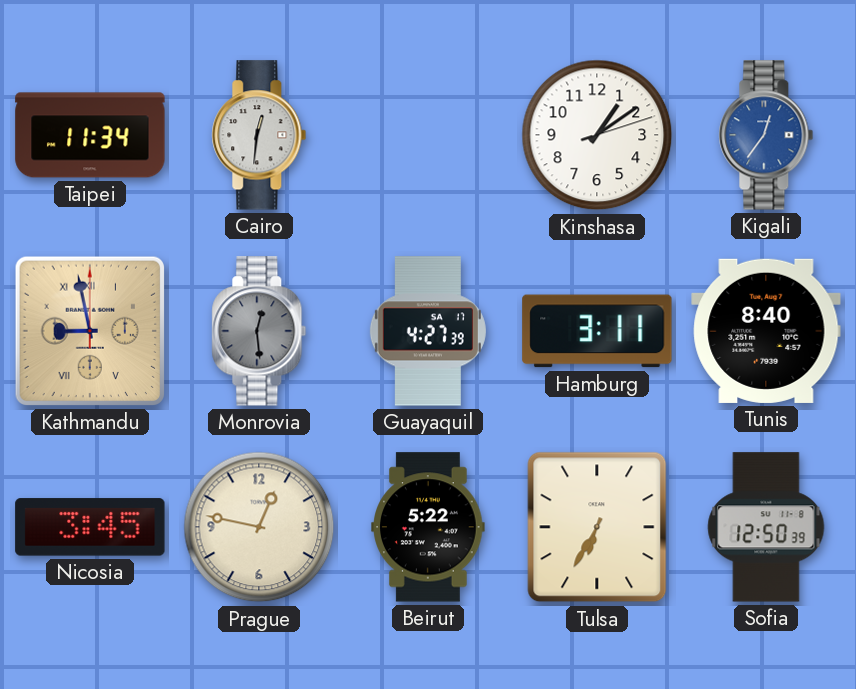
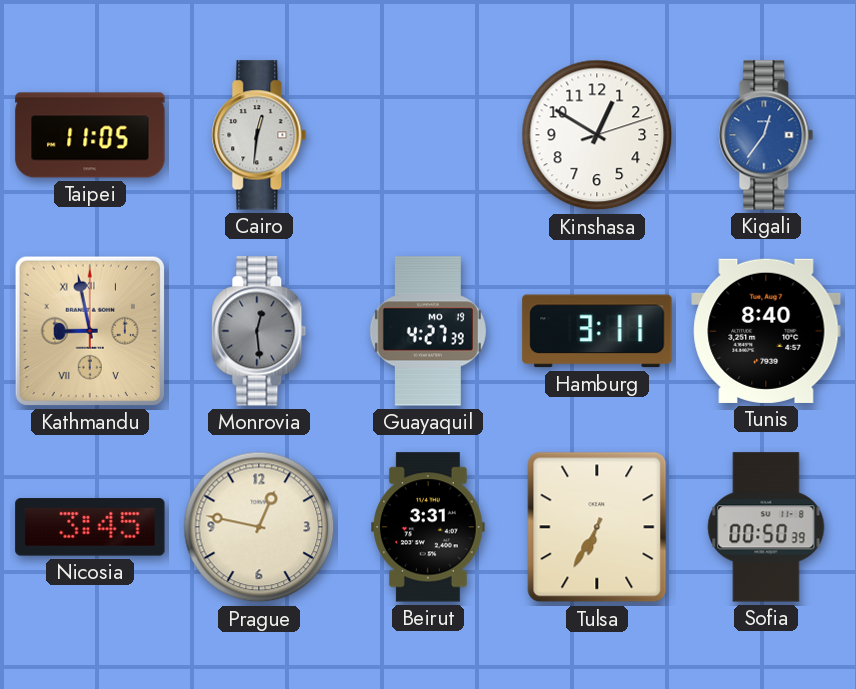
Taipei: 11:34 -> 11:05 (90, 135)
Kinshasa: 1:09 -> 12:50 (597, 135)
Guayaquil date: SA 17 -> MO 19 (428, 331)
Beirut: 5:22 -> 3:31 (429, 527)
Sofia: 12:50 -> 00:50 (766, 527)
